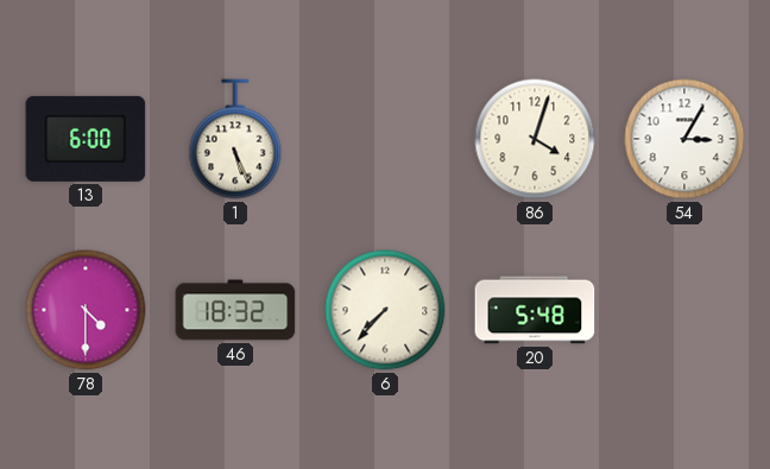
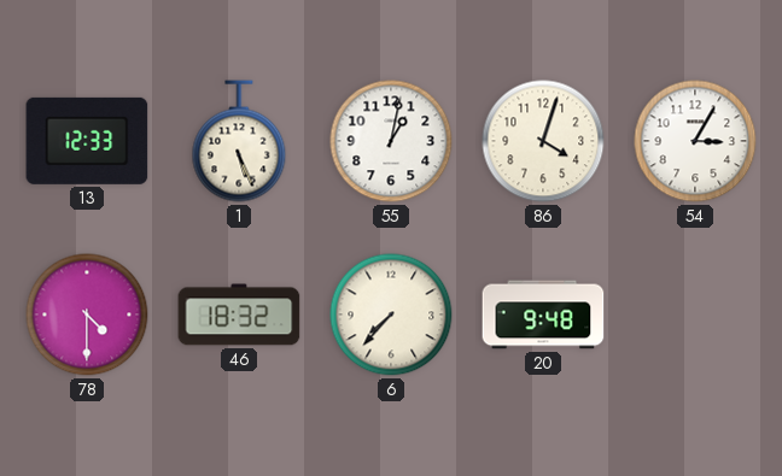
13: 6:00 -> 12:33 (87, 141)
55: none -> 1:02 (391, 141)
20: 5:48 -> 9:48 (543, 315)
